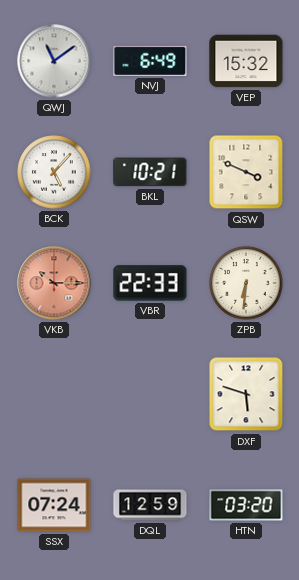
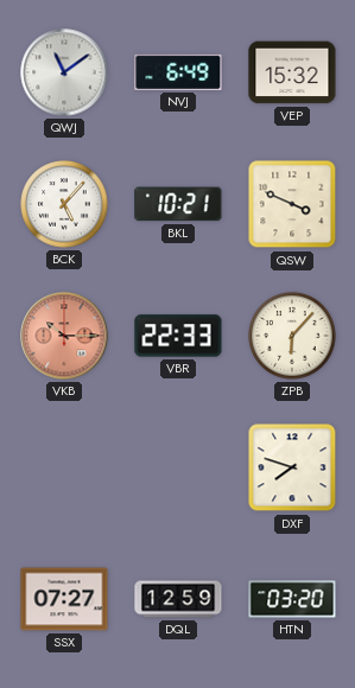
ZPB: 6:31 -> 6:07 (292, 336)
DXF: 5:48 -> 7:48 (292, 467)
SSX: 07:24 -> 07:27 (64, 599)
